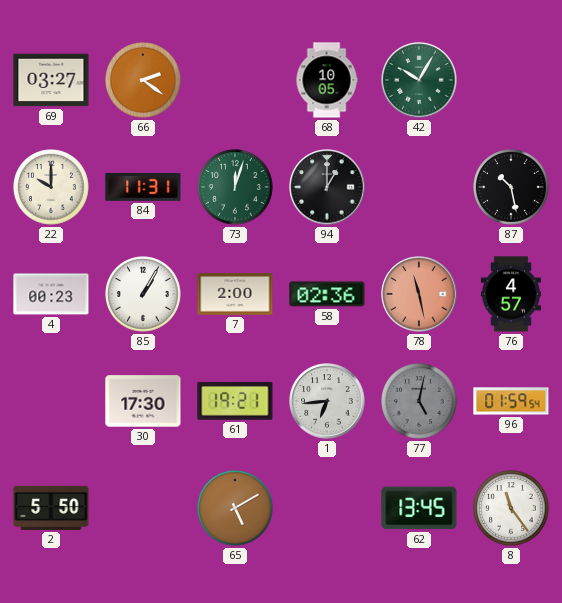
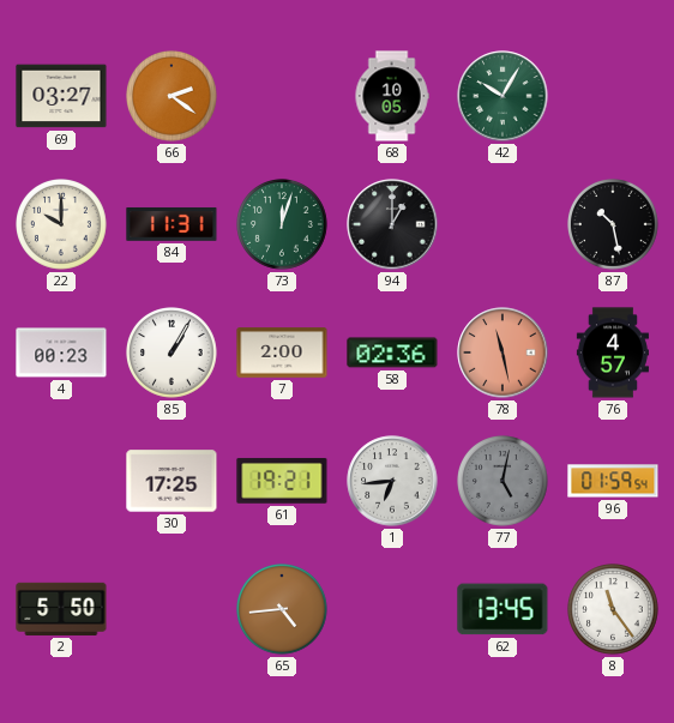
30: 17:30 -> 17:25 (171, 481)
65: 5:10 -> 4:44 (283, 610)
